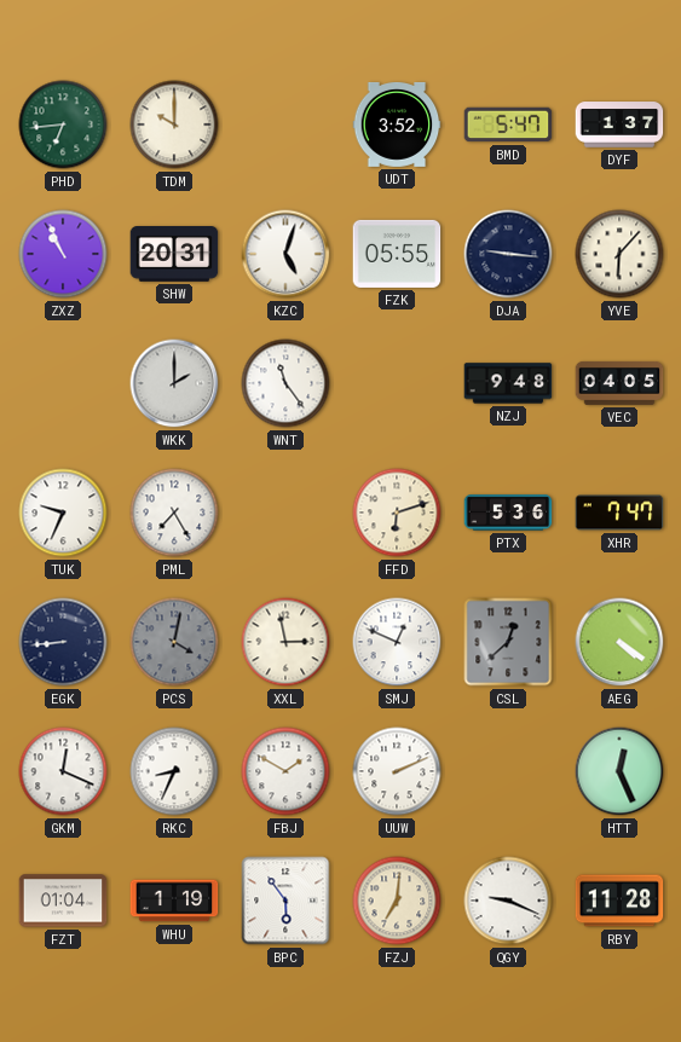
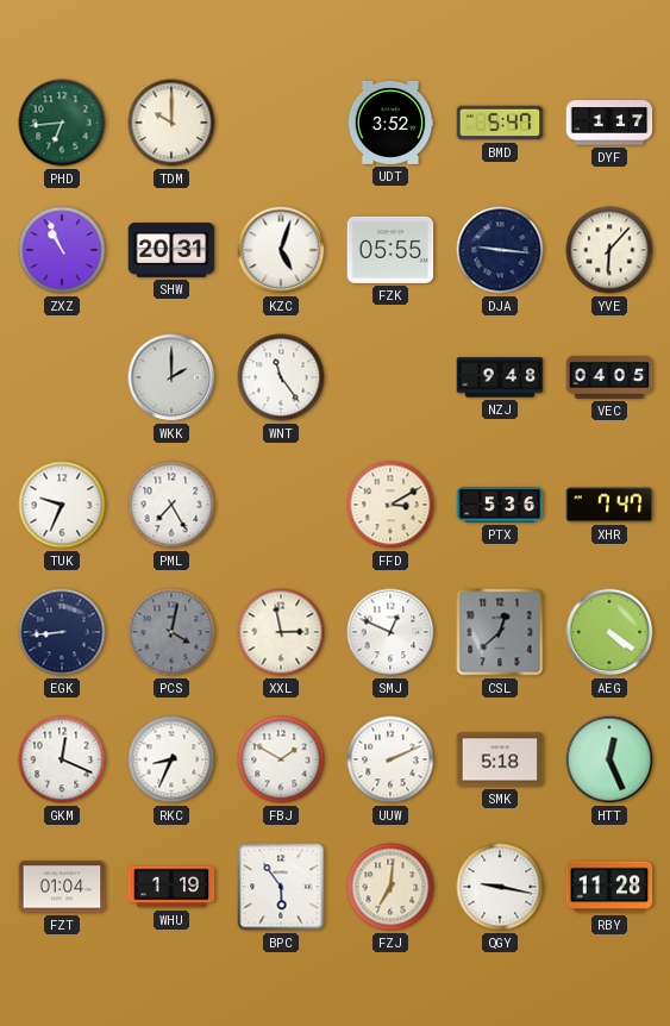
DYF: 1:37 -> 1:17 (609, 123)
FFD: 6:12 -> 3:10 (390, 505)
SMK: none -> 5:18 (500, 759)
QGY: 9:19 -> 9:17 (500, 887)
